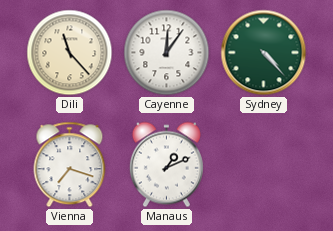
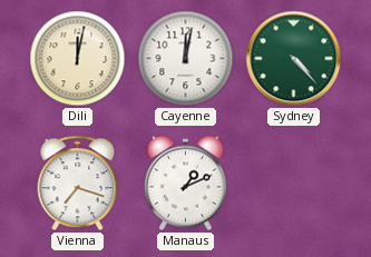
Dili: 11:23 -> 12:02 (78, 59)
Cayenne: 12:06 -> 12:02 (186, 59)
